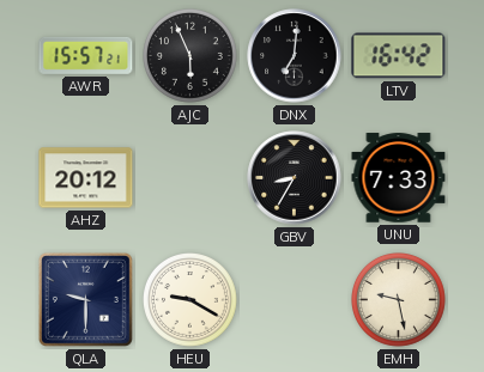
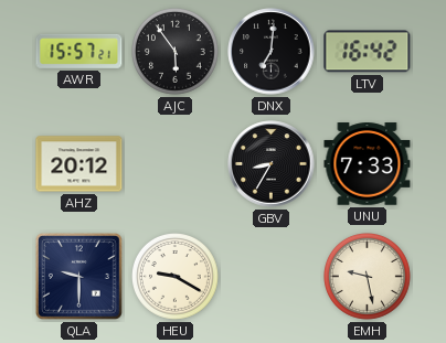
AJC: 5:56 -> 5:54 (176, 52)
